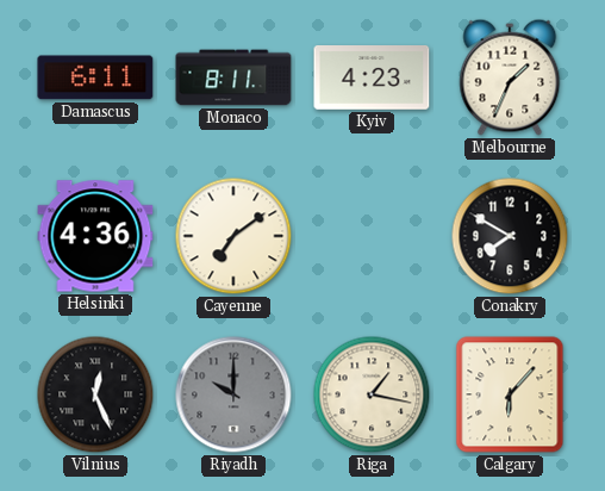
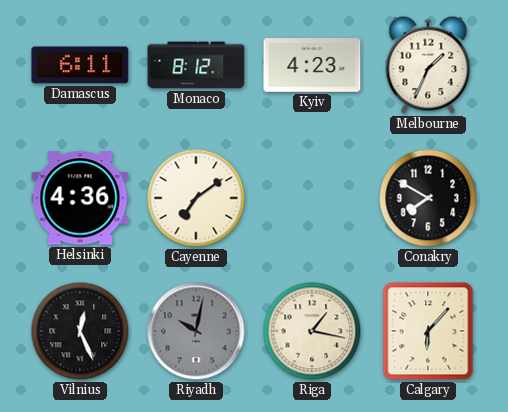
Monaco: 8:11 -> 8:12 (196, 65)
Riyadh: 10:00 -> 10:02 (196, 331)
